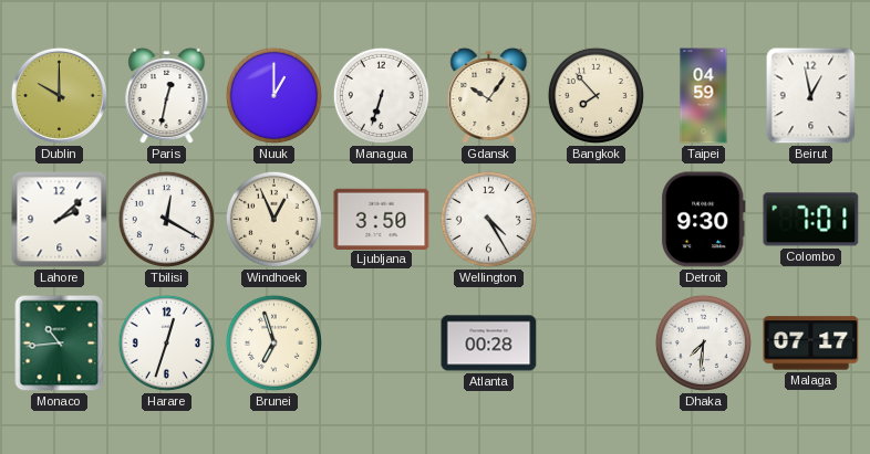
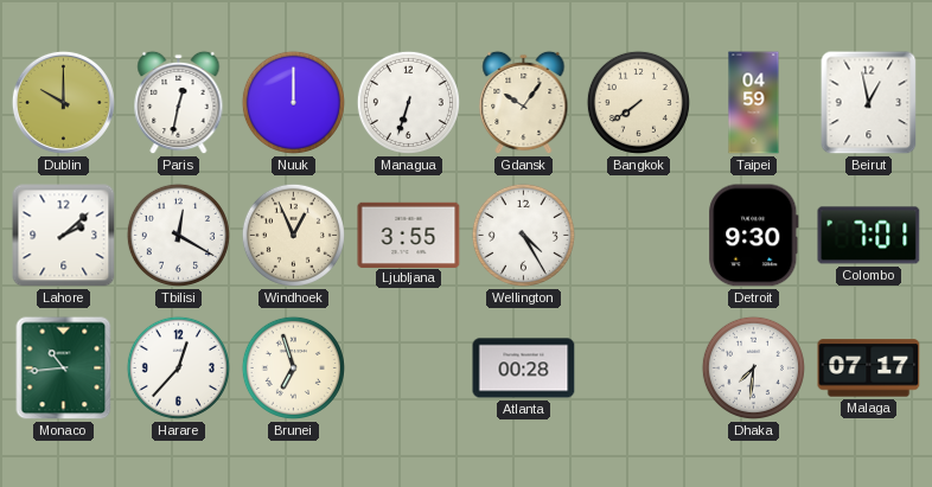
Nuuk: 1:00 -> 12:00 (293, 102)
Bangkok: 7:53 -> 7:39 (638, 102)
Ljubljana: 3:50 -> 3:55 (409, 235)
Harare: 12:33 -> 12:37 (178, 367)
